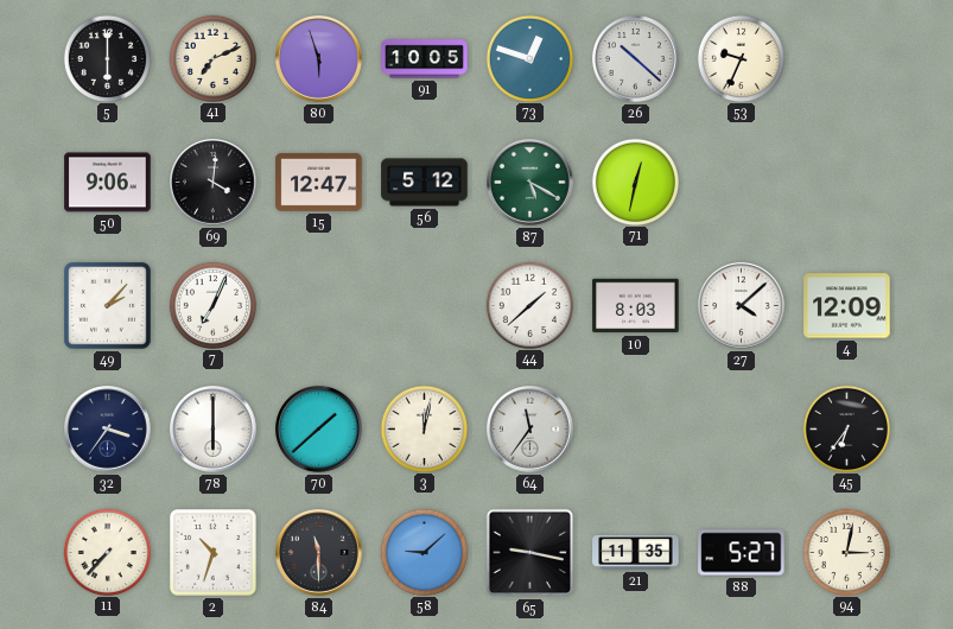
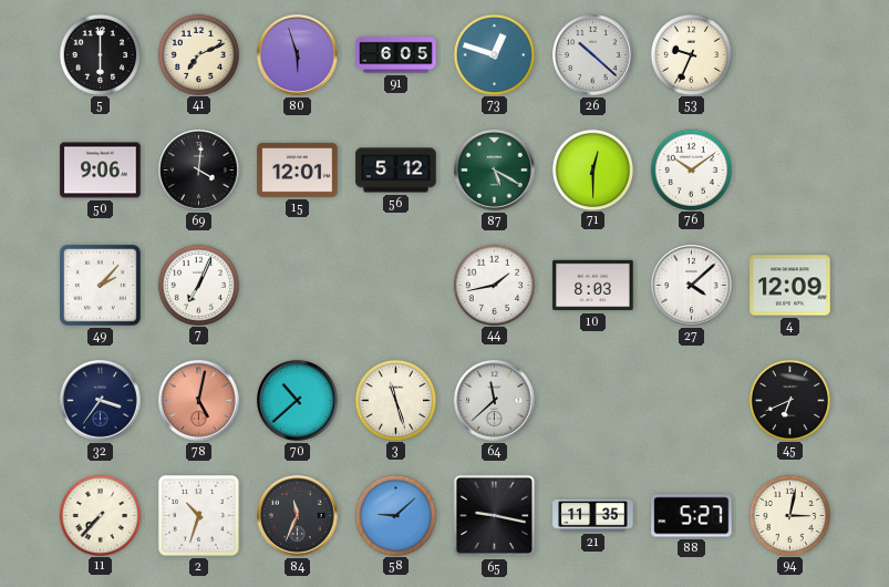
91: 10:05 -> 6:05 (396, 55)
15: 12:47 -> 12:01 (298, 169)
71: 12:32 -> 12:30 (592, 169)
76: none -> 10:09 (691, 169)
44: 1:38 -> 1:43 (494, 285)
78: 6:00 -> 5:02 (199, 401)
78 dial: white -> salmon (199, 401)
70: 1:38 -> 10:38 (298, 401)
3: 12:02 -> 11:27 (395, 400)
64: 11:36 -> 11:38 (495, 401)
45: 6:36 -> 6:41 (789, 400)
84: 11:30 -> 11:34 (298, 516)
